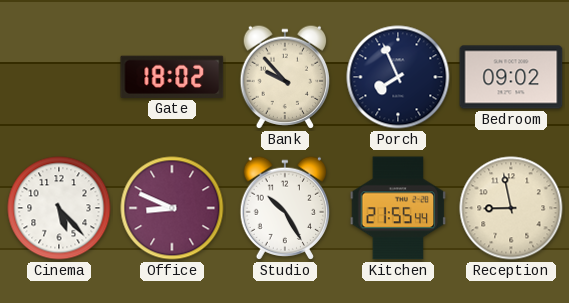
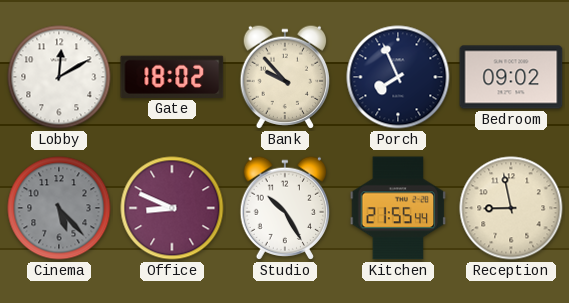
Lobby: none -> 12:10 (59, 77)
Cinema dial: white -> grey (59, 208)
